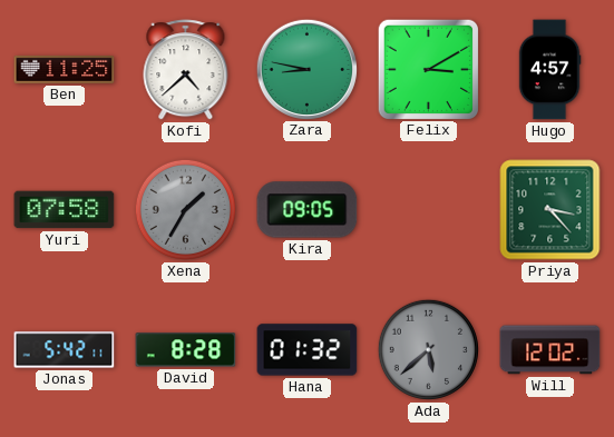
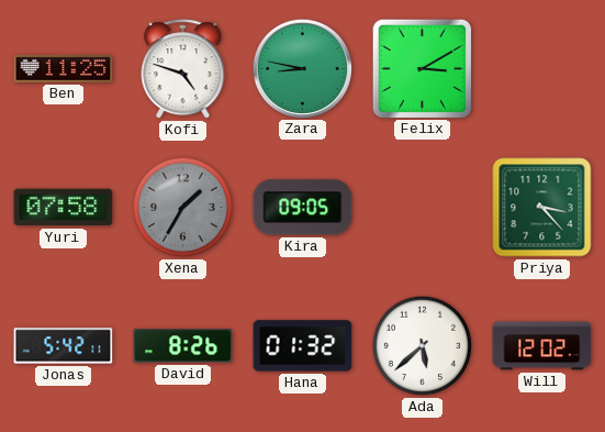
Kofi: 4:38 -> 4:48 (183, 69)
Hugo: 4:57 -> none (549, 70)
David: 8:28 -> 8:26 (183, 346)
Ada dial: grey -> white (422, 345)
